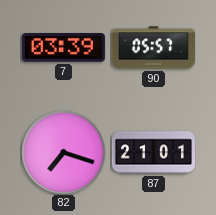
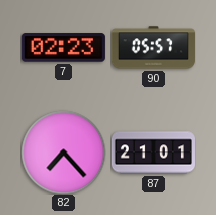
7: 03:39 -> 02:23 (63, 48)
82: 7:18 -> 7:23 (63, 152)
